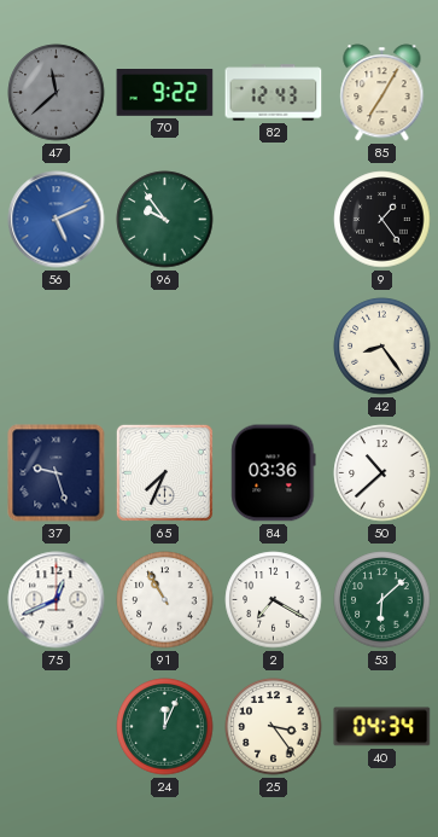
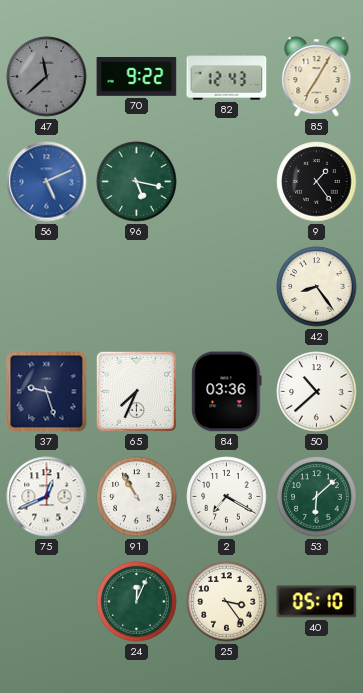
96: 9:54 -> 5:17 (137, 182)
40: 04:34 -> 05:10 (317, 602)
